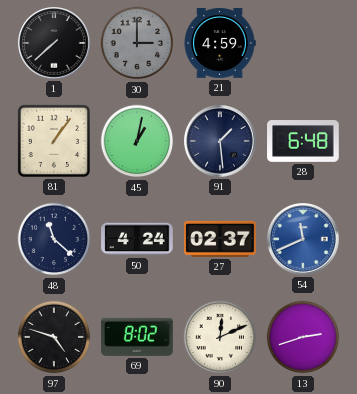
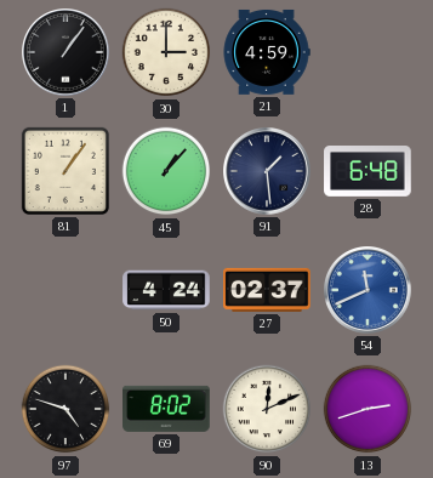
1: 7:38 -> 1:06 (67, 53)
30 dial: grey -> cream (166, 52)
45: 1:02 -> 1:07 (166, 171)
48: 11:22 -> none (54, 239)
